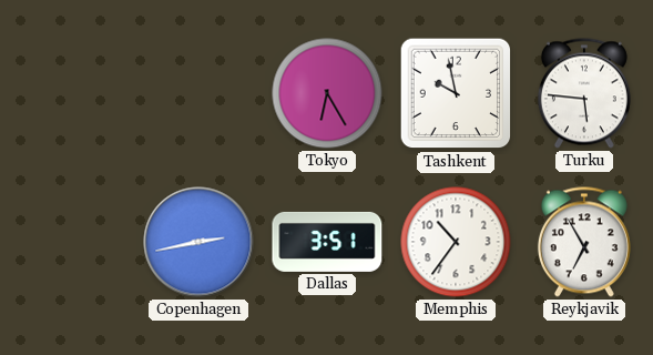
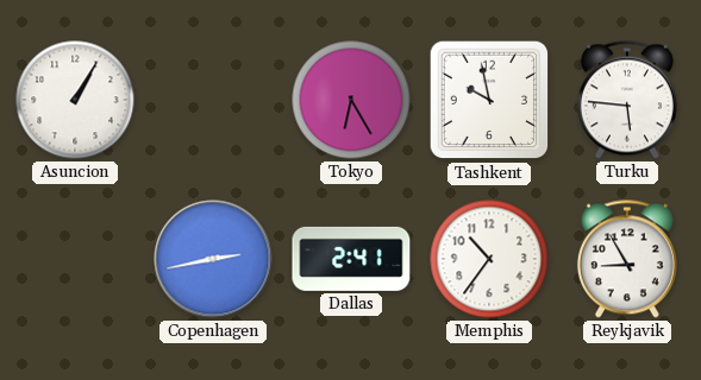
Asuncion: none -> 1:05 (75, 100)
Dallas: 3:51 -> 2:41 (351, 259)
Reykjavik: 6:55 -> 8:55 (627, 259)
